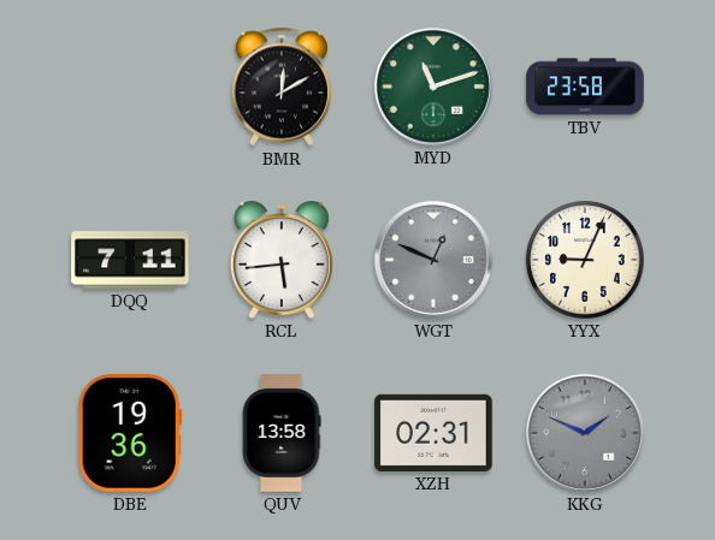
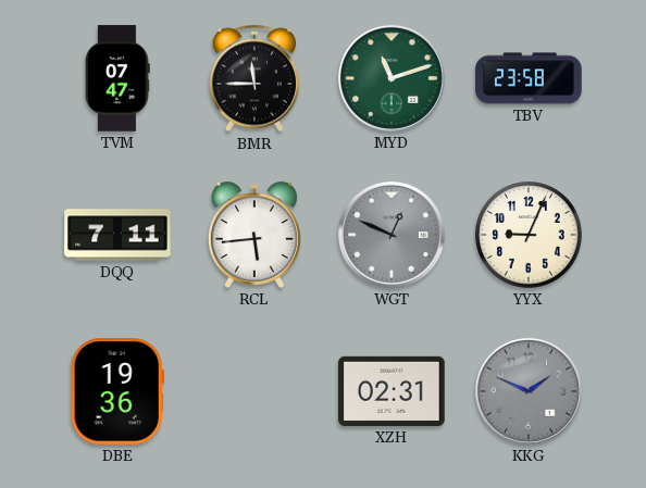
TVM: none -> 07:47 (117, 78)
BMR: 12:10 -> 11:45 (253, 78)
QUV: 13:58 -> none (282, 433)
